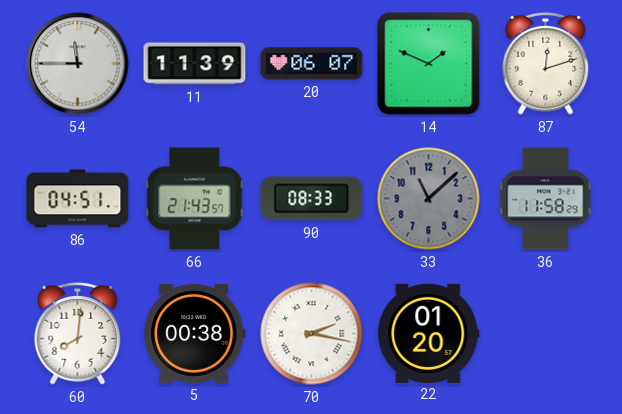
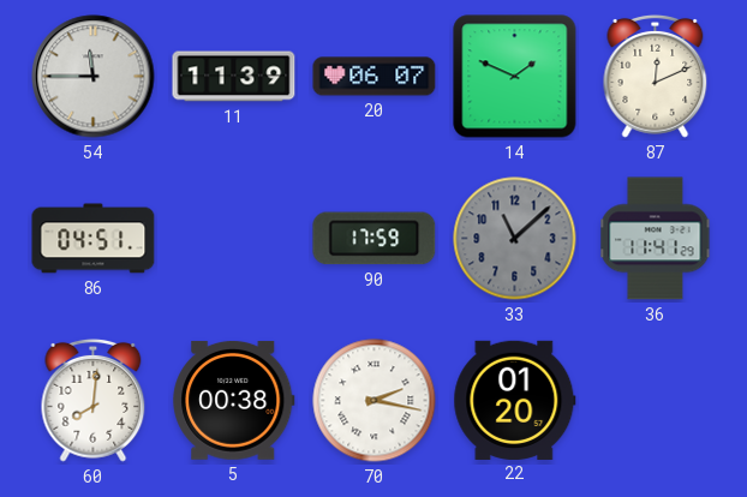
87: 12:12 -> 12:11 (656, 76)
66: 21:43 -> none (195, 199)
90: 08:33 -> 17:59 (375, 239)
36: 11:58 -> 11:41 (656, 239)
